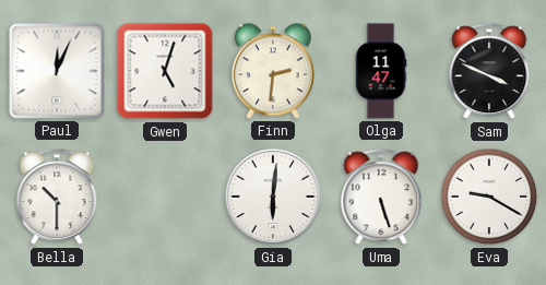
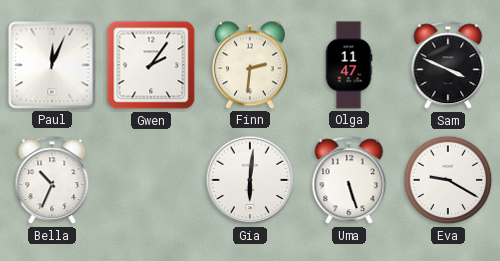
Gwen: 5:03 -> 2:06 (151, 65)
Bella: 10:30 -> 10:34 (52, 181)
